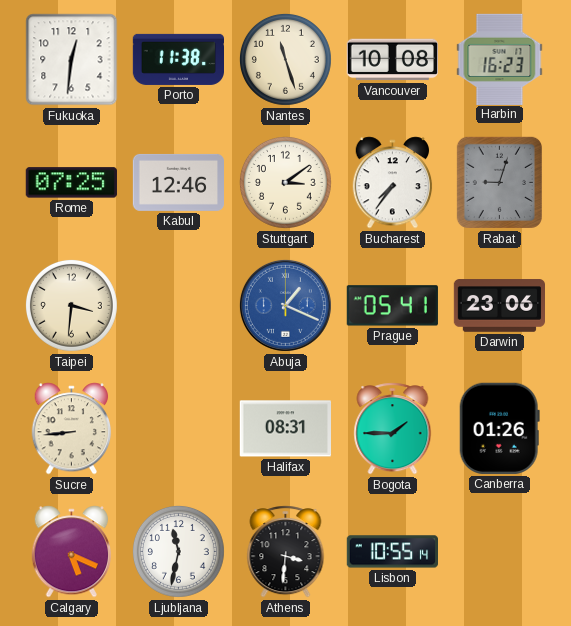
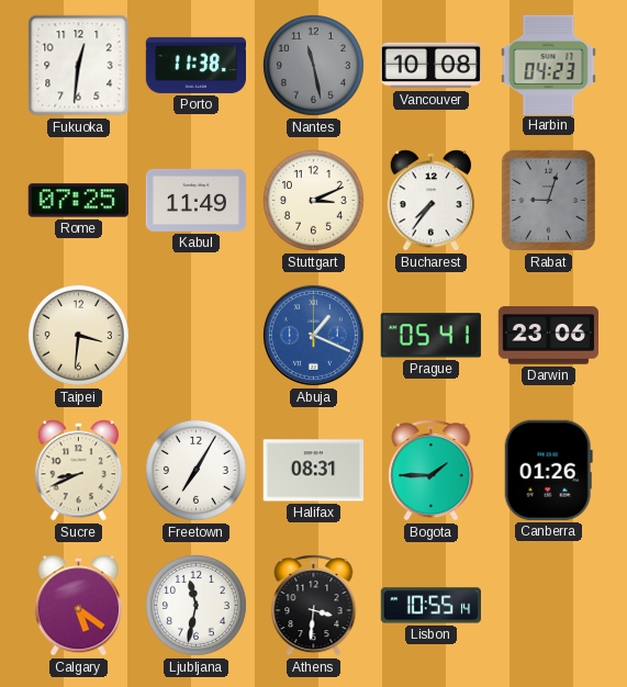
Nantes: 11:27 -> 11:28 (313, 65)
Nantes dial: cream -> grey (313, 65)
Harbin: 16:23 -> 04:23 (549, 65)
Kabul: 12:46 -> 11:49 (195, 200)
Stuttgart: 3:09 -> 3:11 (313, 200)
Sucre: 8:44 -> 8:41 (79, 471)
Freetown: none -> 7:05 (195, 470)
Calgary: 5:19 -> 5:21 (79, 606)
